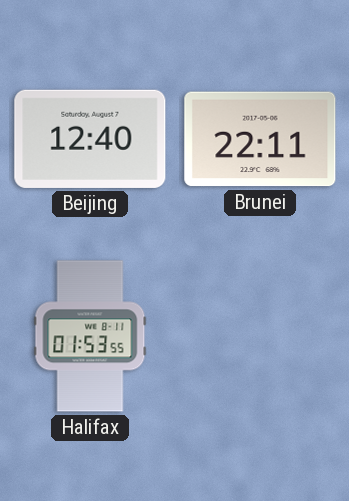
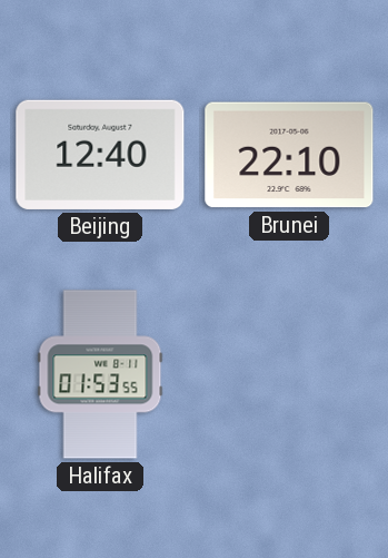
Brunei: 22:11 -> 22:10 (289, 155)
